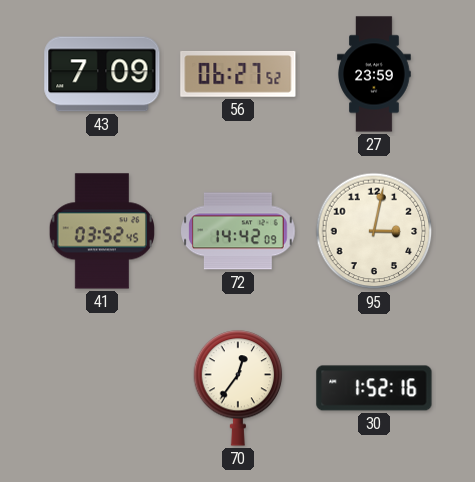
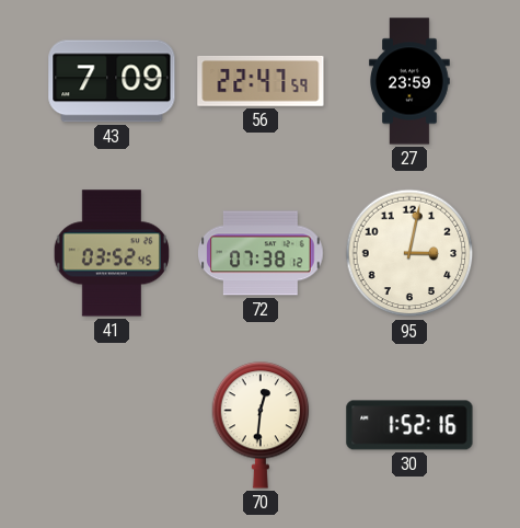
56: 06:27 -> 22:47 (261, 81)
72: 14:42 -> 07:38 (261, 253)
70: 12:36 -> 12:31 (261, 425)
